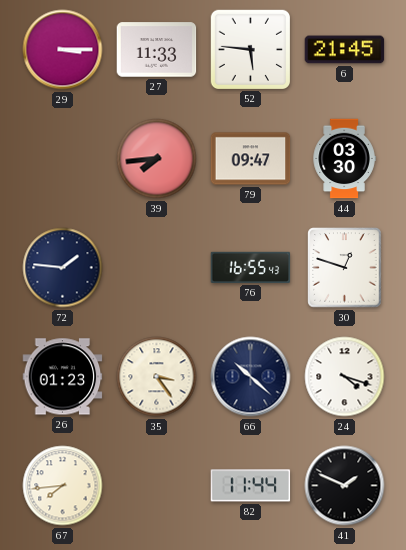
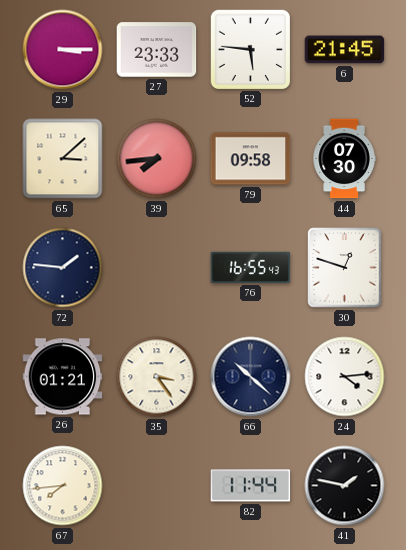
27: 11:33 -> 23:33 (157, 50)
65: none -> 3:08 (63, 159)
79: 09:47 -> 09:58 (251, 159)
44: 03:30 -> 07:30 (344, 159)
26: 01:23 -> 01:21 (63, 377)
24: 4:18 -> 4:14 (345, 377)
41: 1:49 -> 1:47 (345, 486)
